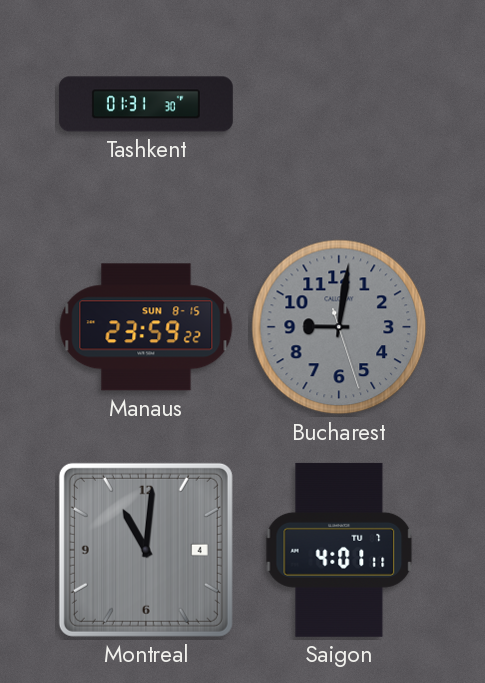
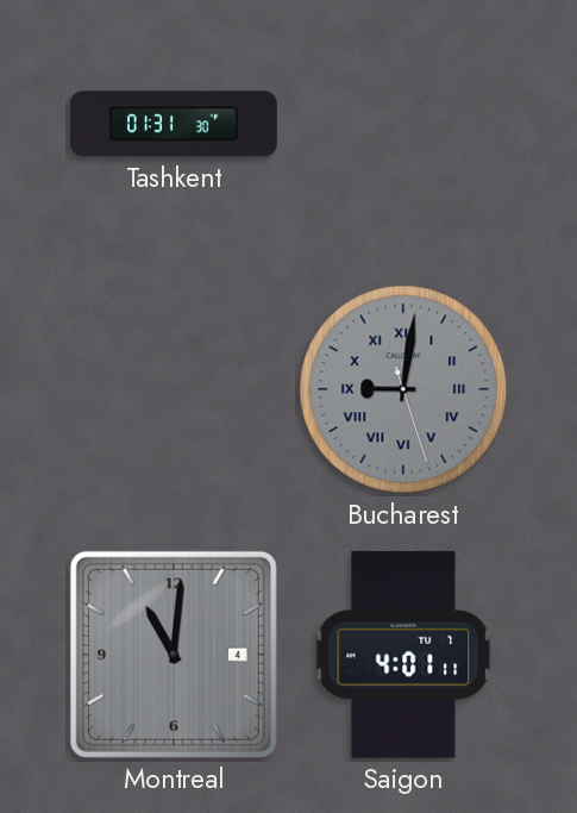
Manaus: 23:59 -> none (146, 327)
Bucharest numerals: Arabic -> Roman (403, 389)
